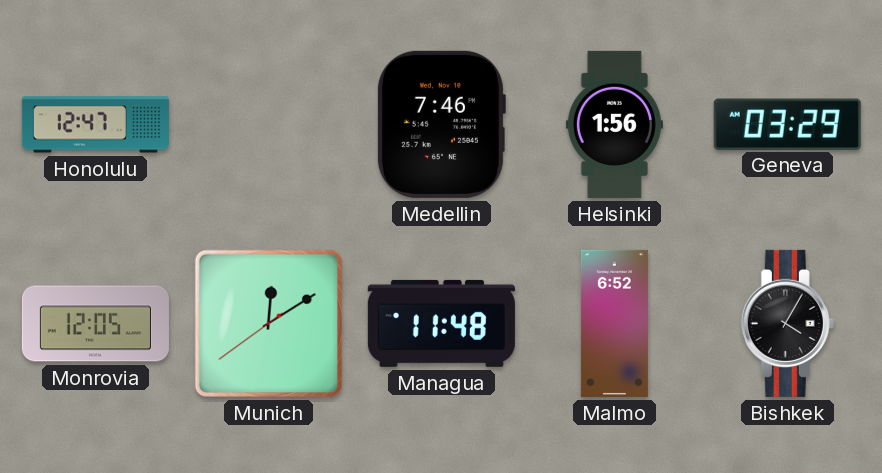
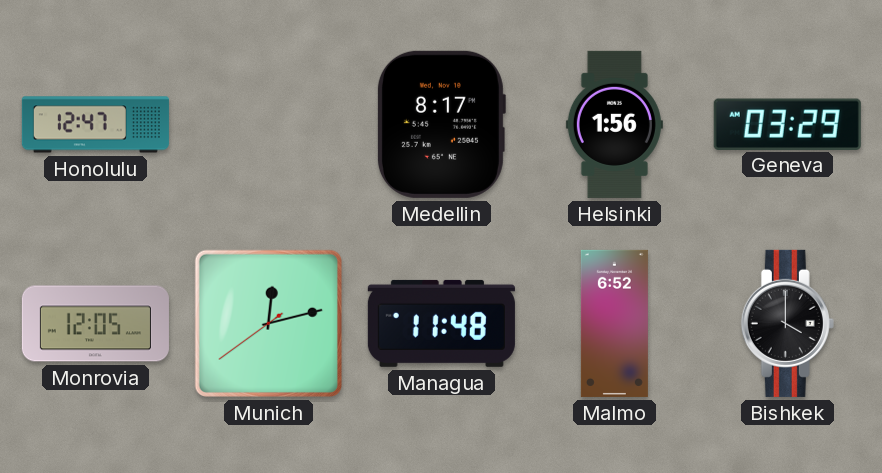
Medellin: 7:46 -> 8:17 (441, 124)
Munich: 12:09 -> 12:12 (268, 323)
Bishkek: 4:05 -> 4:00 (787, 323)
